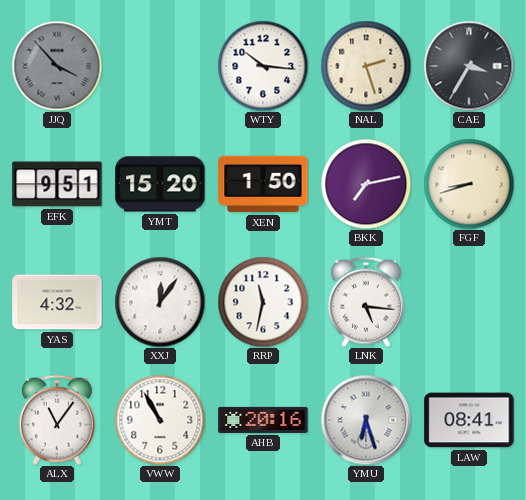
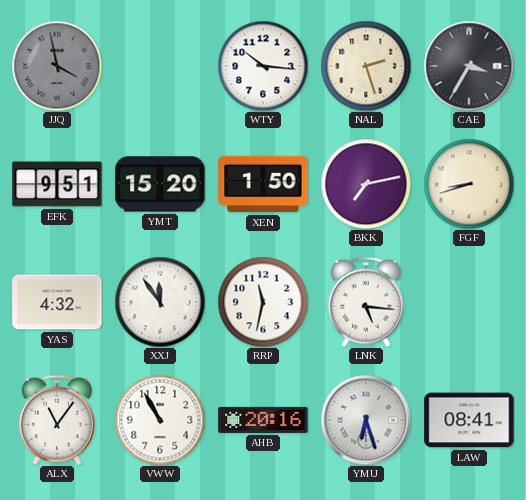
JJQ: 3:53 -> 3:58 (57, 66)
XXJ: 12:06 -> 11:54 (160, 302)
